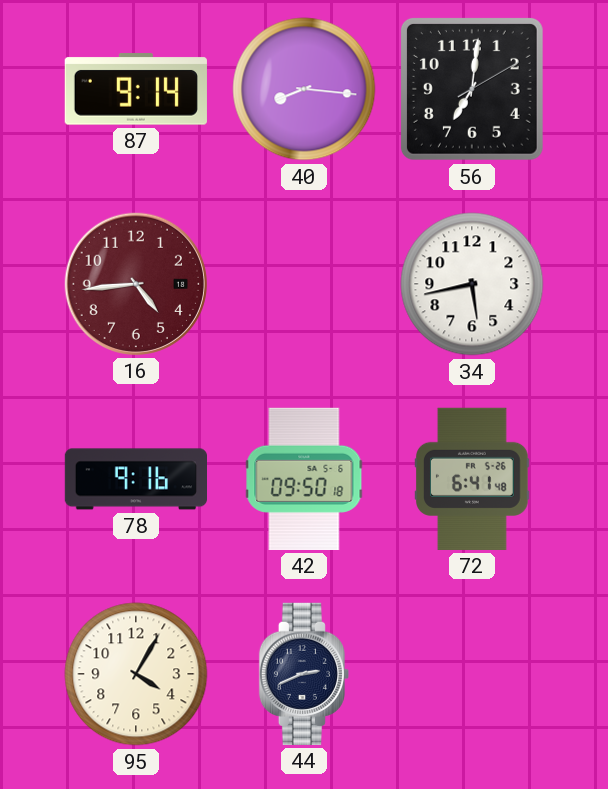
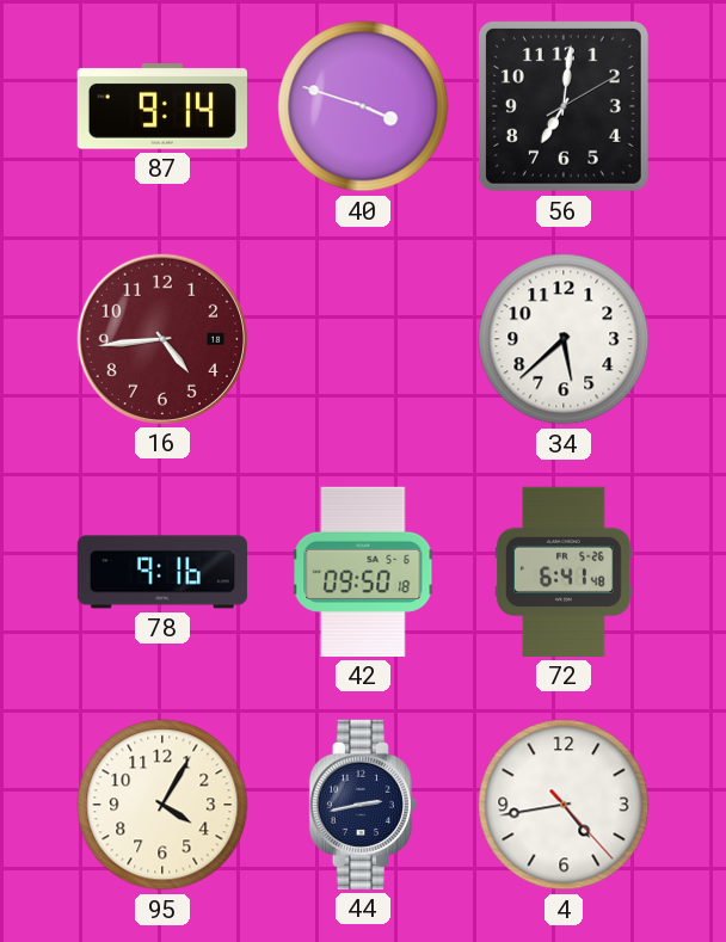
40: 8:16 -> 3:48 (363, 106)
34: 5:43 -> 5:38 (564, 339)
44: 2:41 -> 2:43 (362, 805)
4: none -> 4:43 (564, 805)
